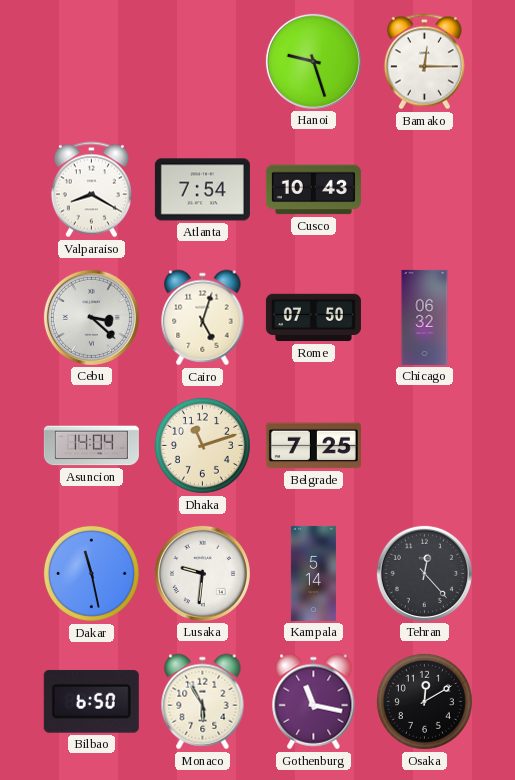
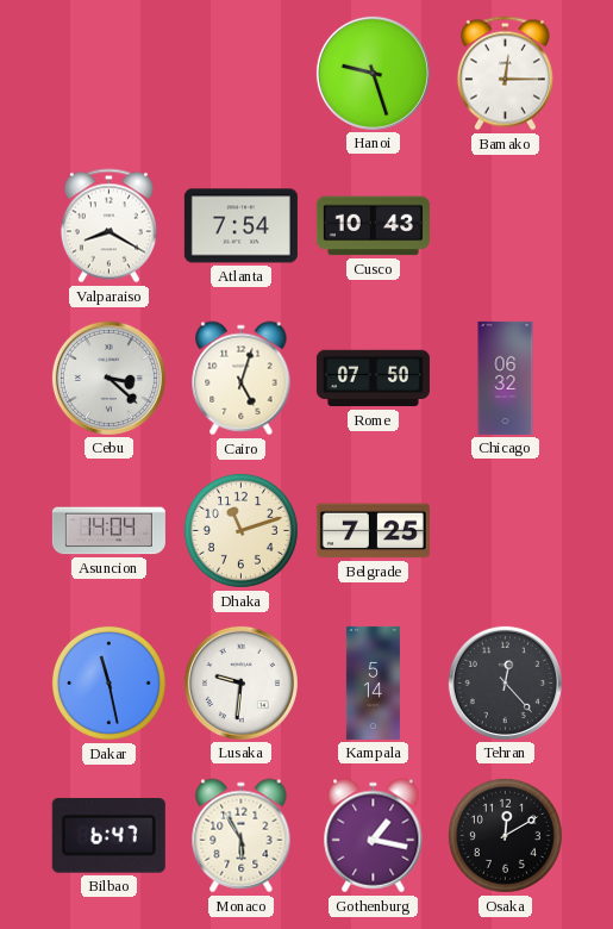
Bilbao: 6:50 -> 6:47 (108, 835)
Gothenburg: 11:17 -> 1:17 (374, 836)
